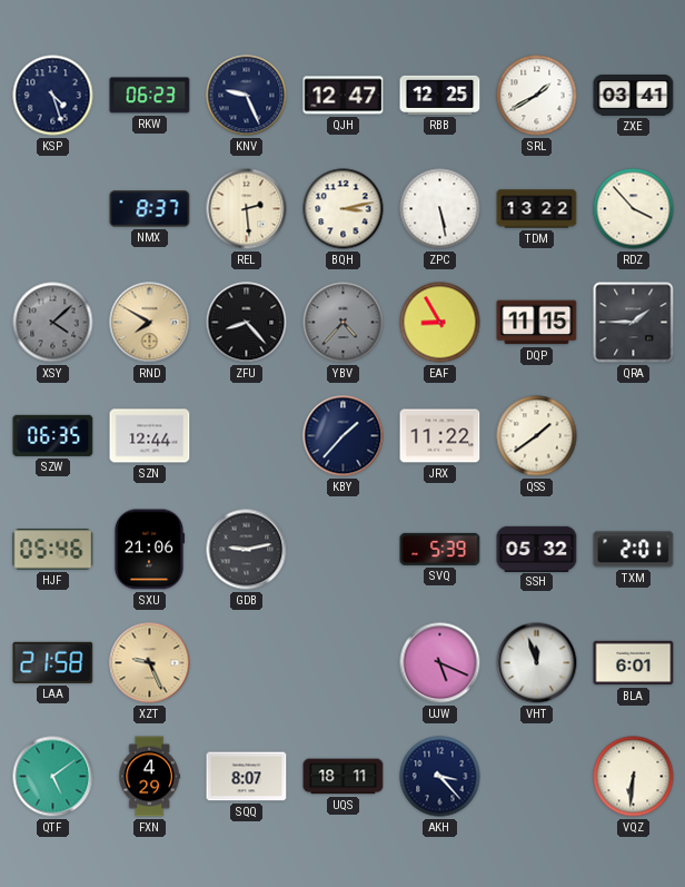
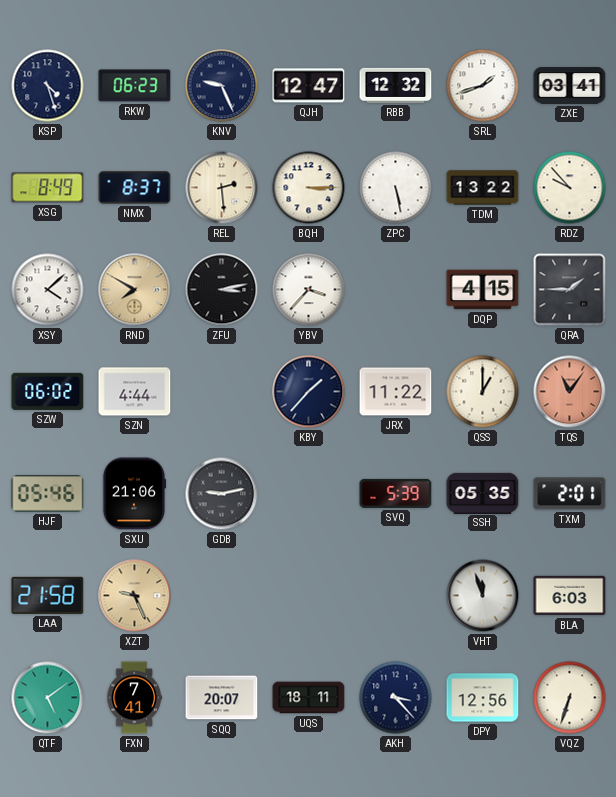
RBB: 12:25 -> 12:32 (396, 85)
SRL: 1:40 -> 1:42 (483, 86)
XSG: none -> 8:49 (48, 188)
BQH: 3:13 -> 3:15 (309, 188)
RDZ: 3:53 -> 9:53 (570, 188)
XSY dial: grey -> white (48, 290)
ZFU: 8:23 -> 3:13 (222, 290)
YBV: 4:37 -> 3:37 (309, 290)
YBV dial: grey -> white (309, 290)
EAF: 8:55 -> none (440, 323)
DQP: 11:15 -> 4:15 (483, 290)
SZW: 06:35 -> 06:02 (48, 391)
SZN: 12:44 -> 4:44 (135, 392)
QSS: 1:39 -> 1:00 (483, 392)
TQS: none -> 11:06 (570, 392)
SSH: 05:32 -> 05:35 (483, 493)
UJW: 5:19 -> none (440, 663)
BLA: 6:01 -> 6:03 (570, 596)
FXN: 4:29 -> 7:41 (134, 698)
SQQ: 8:07 -> 20:07 (222, 698)
DPY: none -> 12:56 (483, 698)
VQZ: 6:31 -> 6:33 (570, 698)
